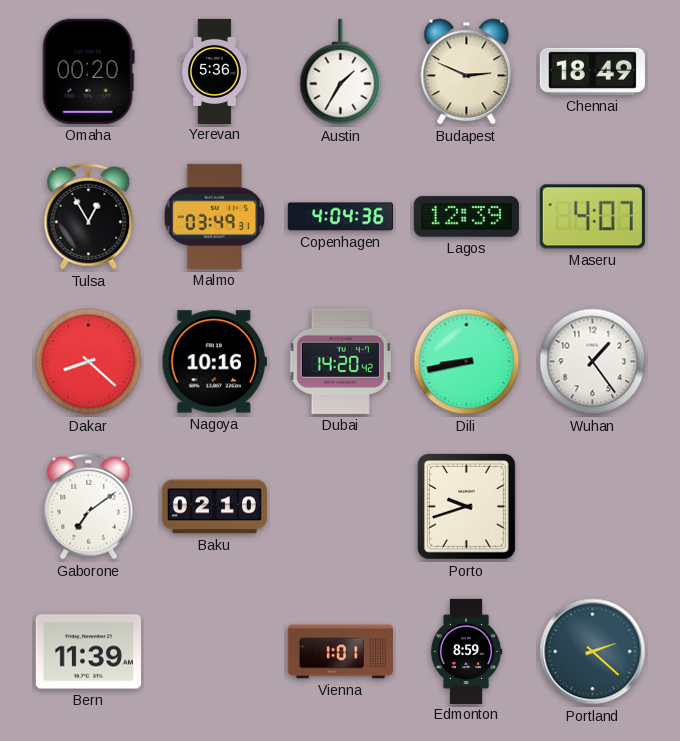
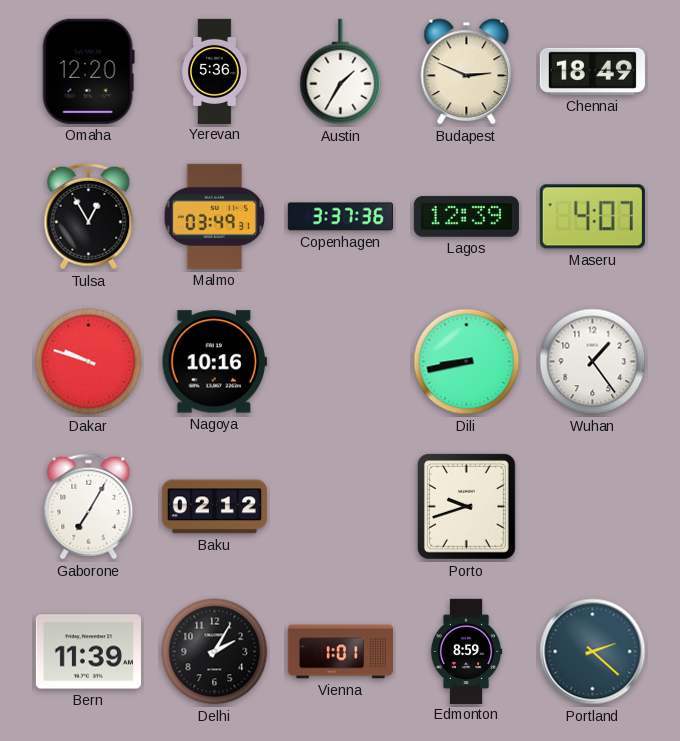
Omaha: 00:20 -> 12:20 (88, 71)
Copenhagen: 4:04 -> 3:37 (340, 217)
Dakar: 8:22 -> 9:48 (89, 362)
Dubai: 14:20 -> none (340, 361)
Gaborone: 7:09 -> 7:05 (89, 507)
Baku: 02:10 -> 02:12 (214, 507)
Delhi: none -> 2:05 (215, 652)
